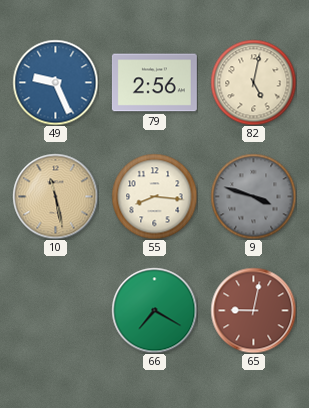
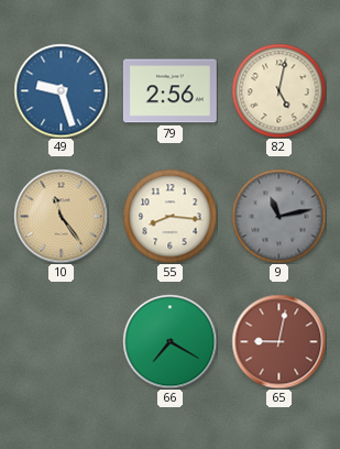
49: 9:26 -> 9:27 (61, 90)
10: 11:28 -> 11:24 (61, 216)
9: 3:48 -> 11:13 (278, 216)
